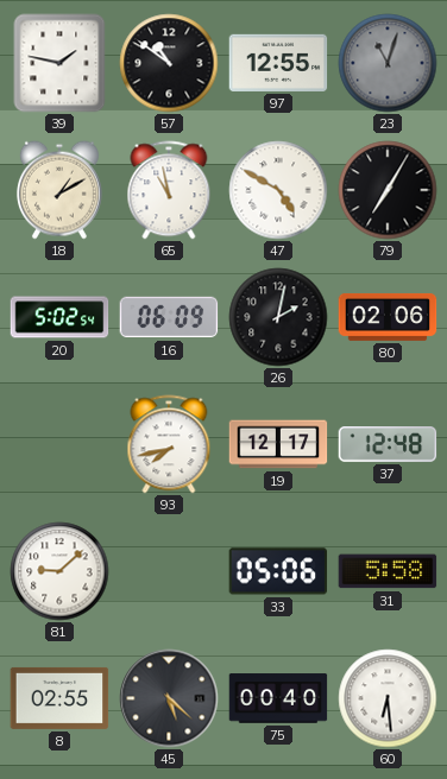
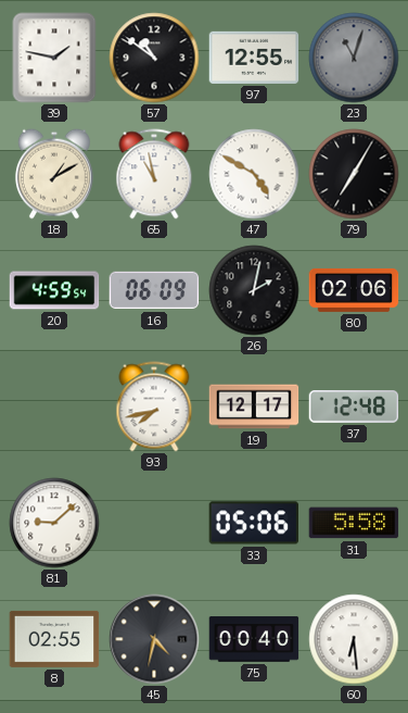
20: 5:02 -> 4:59 (54, 290)
45: 5:22 -> 4:32 (154, 639)
